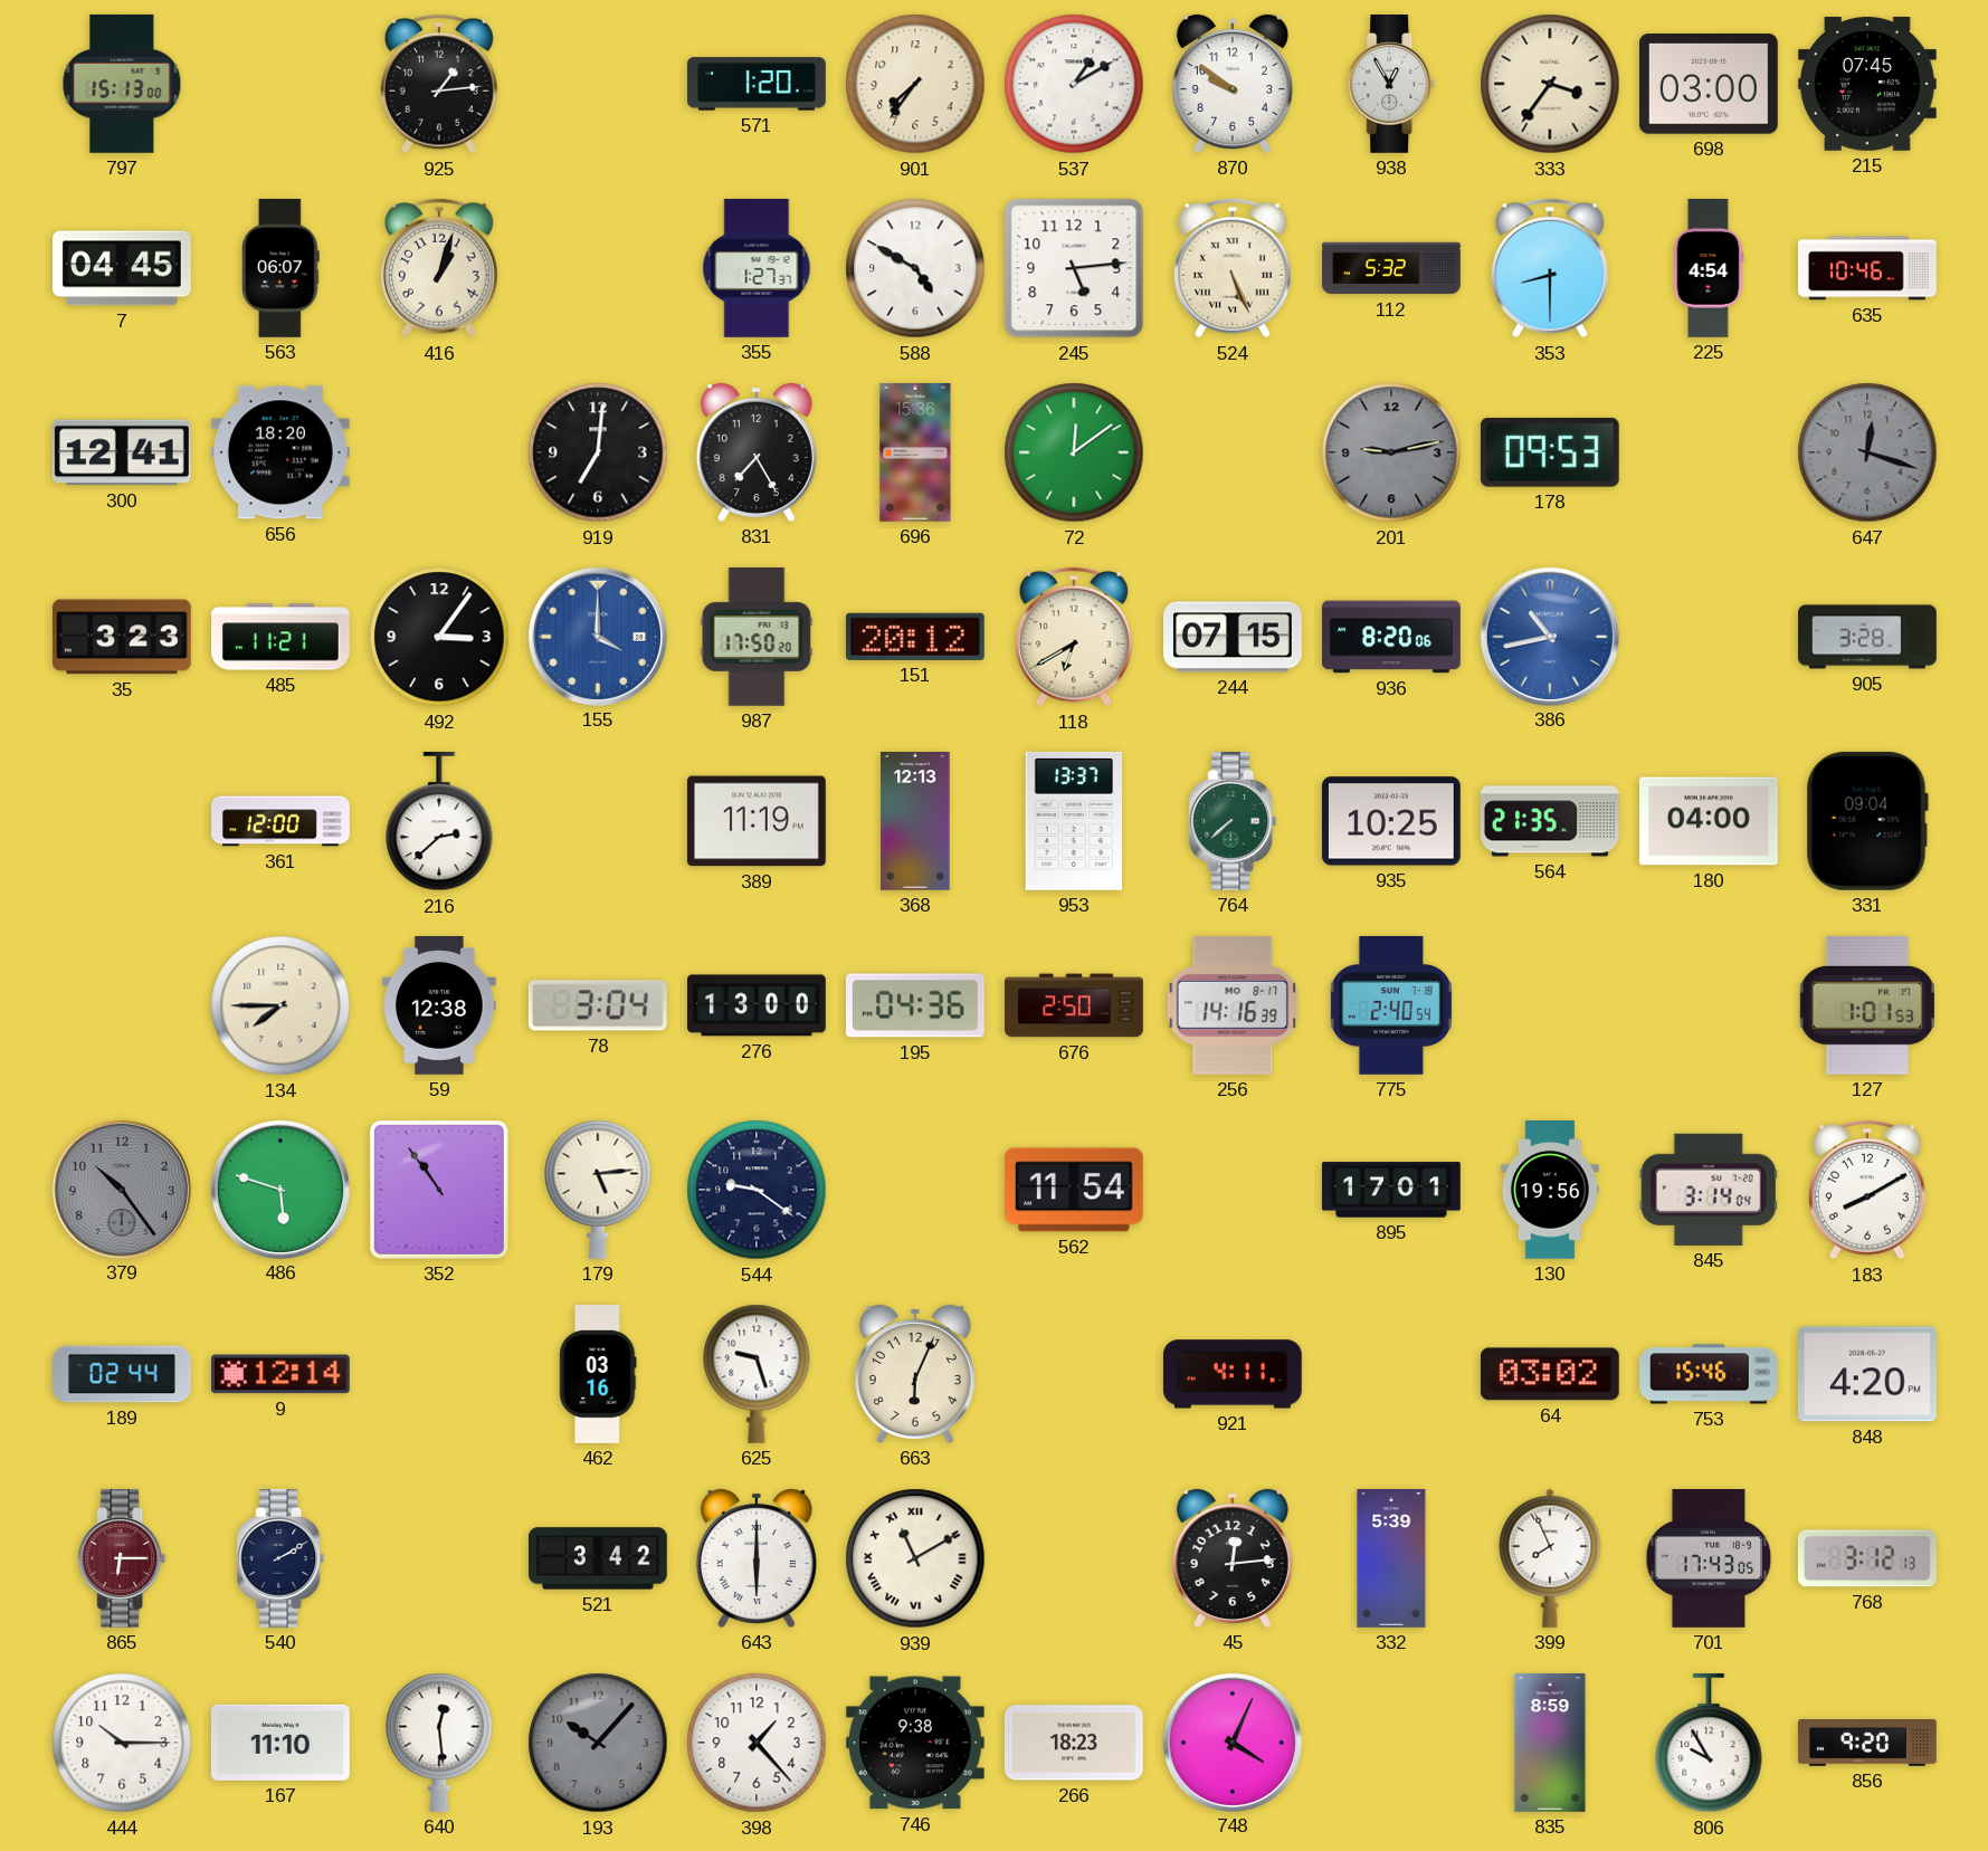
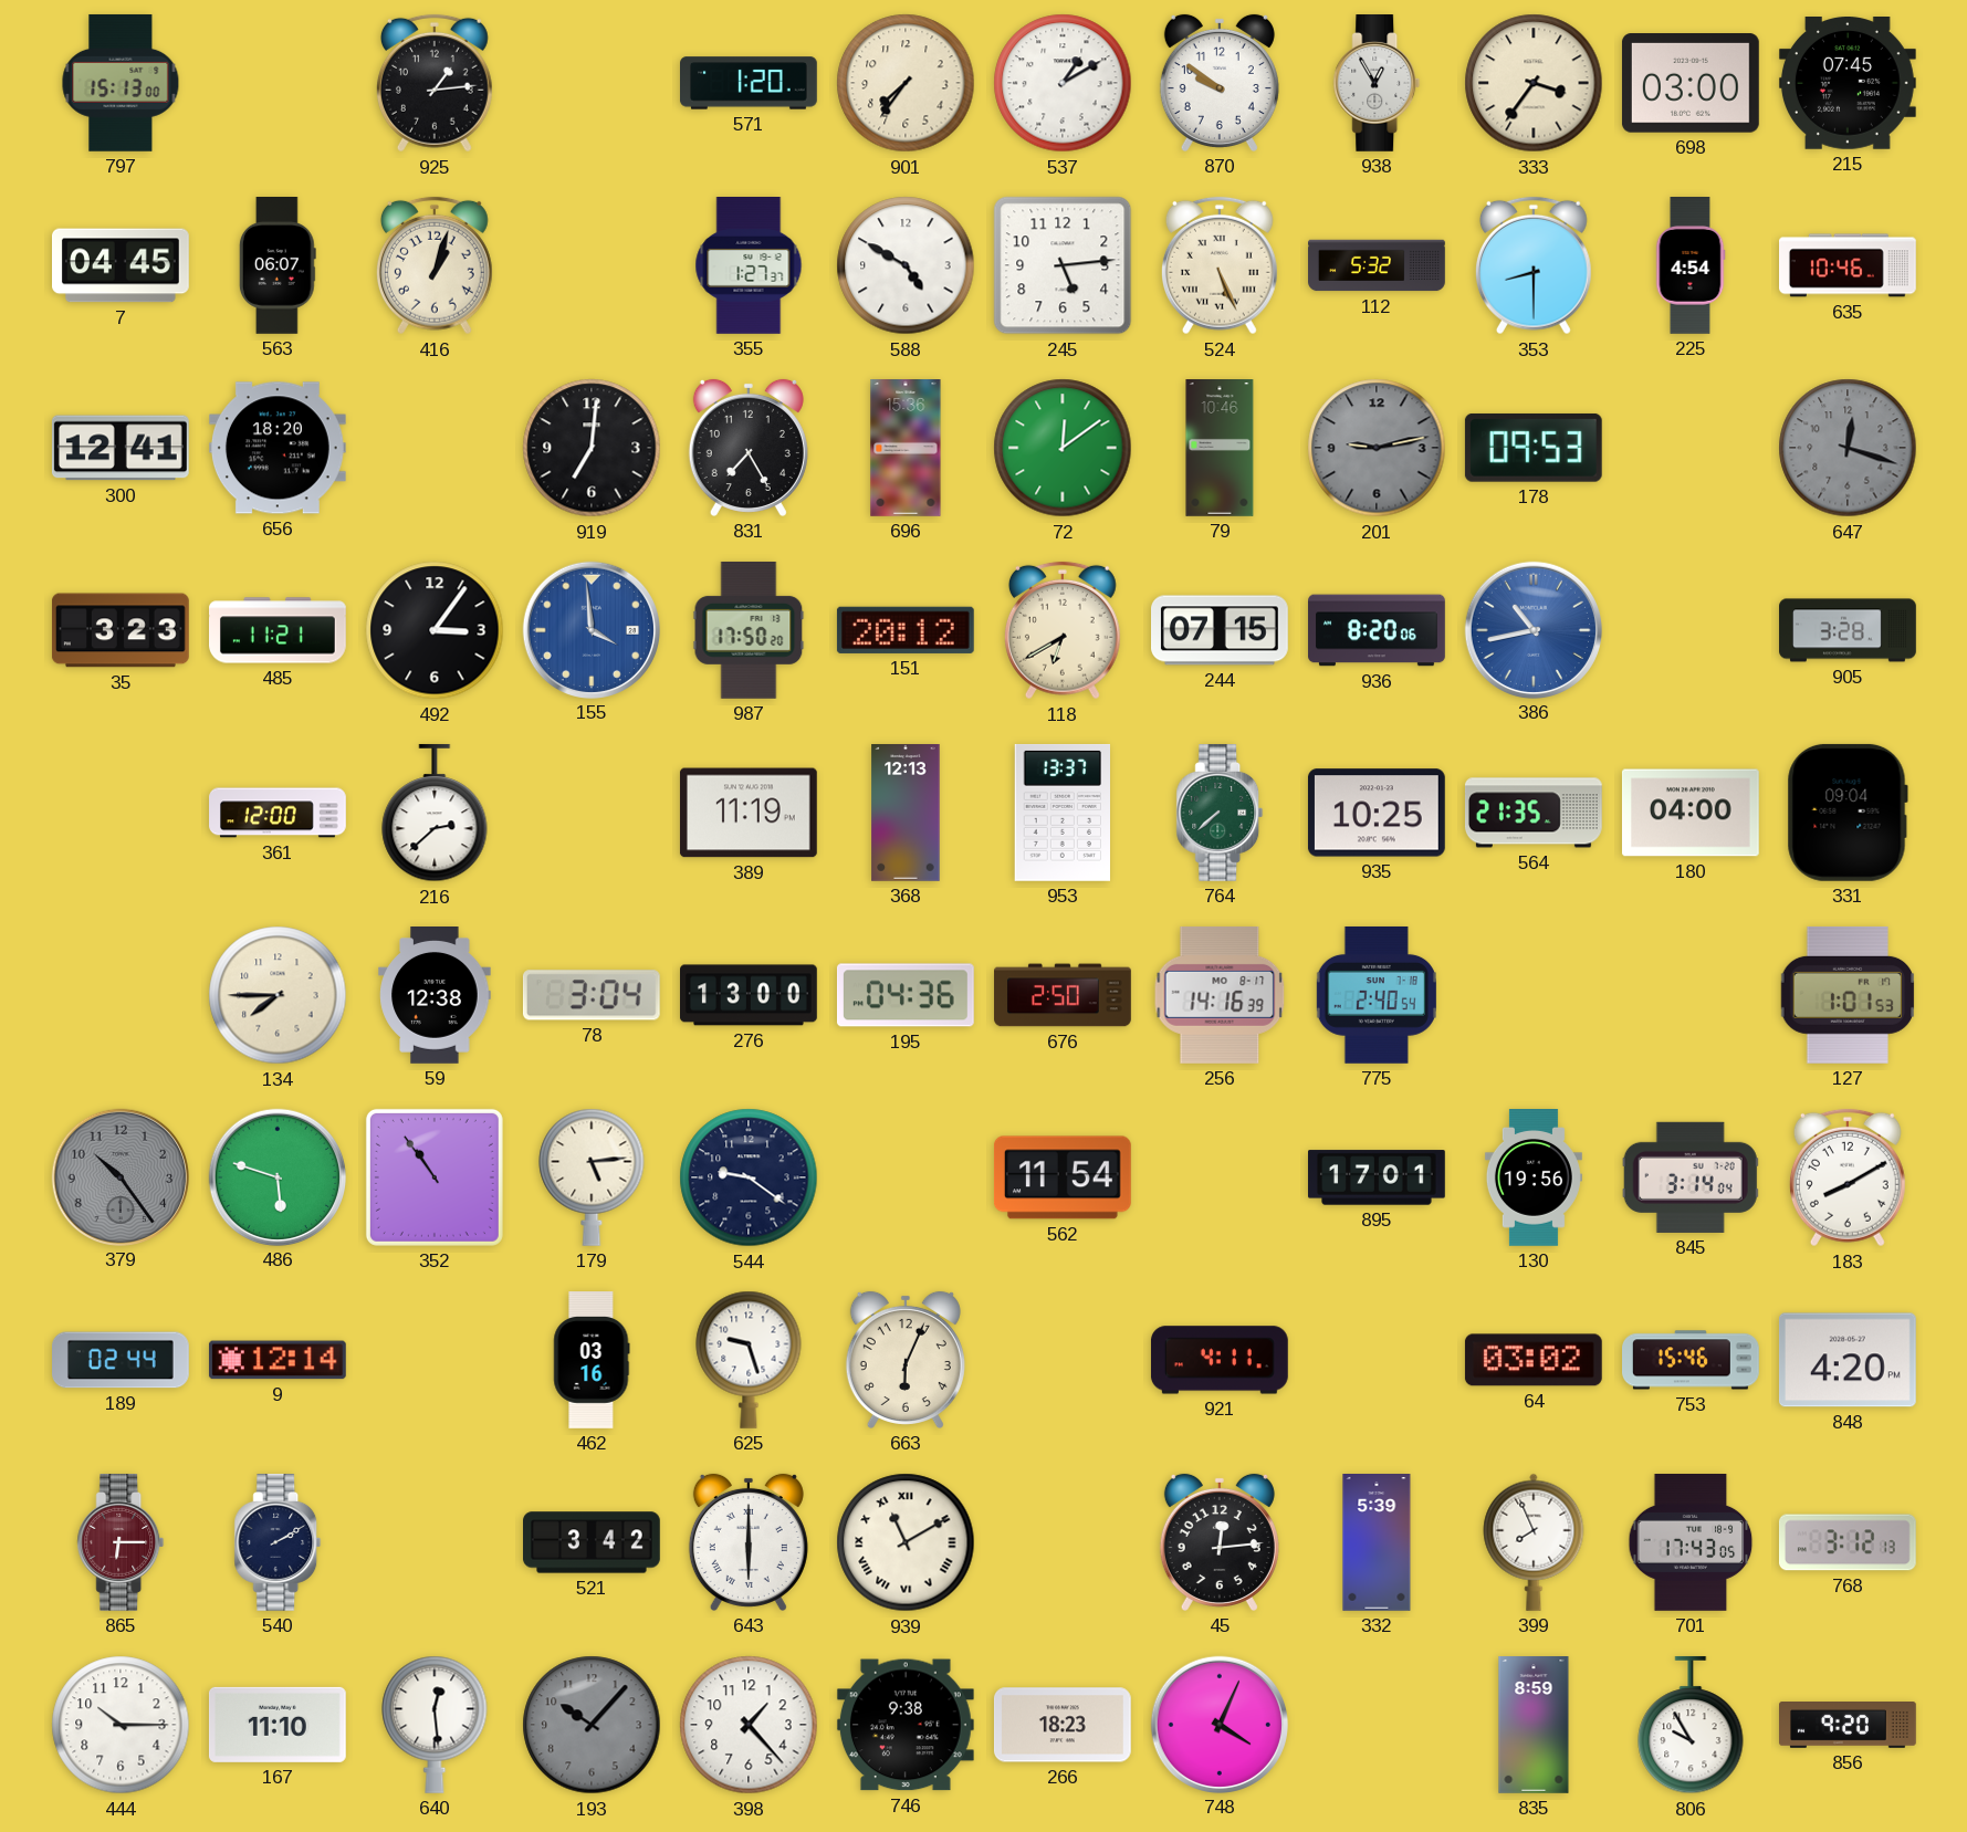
79: none -> 10:46 (1220, 449)
155: 4:00 -> 3:59 (590, 629)
